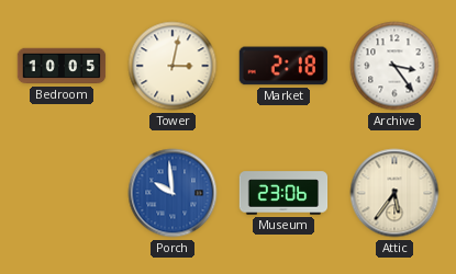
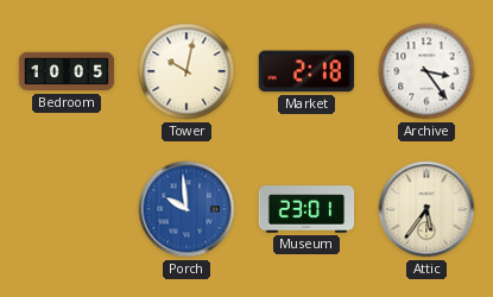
Tower: 3:02 -> 10:02 (187, 71)
Museum: 23:06 -> 23:01 (306, 209)
